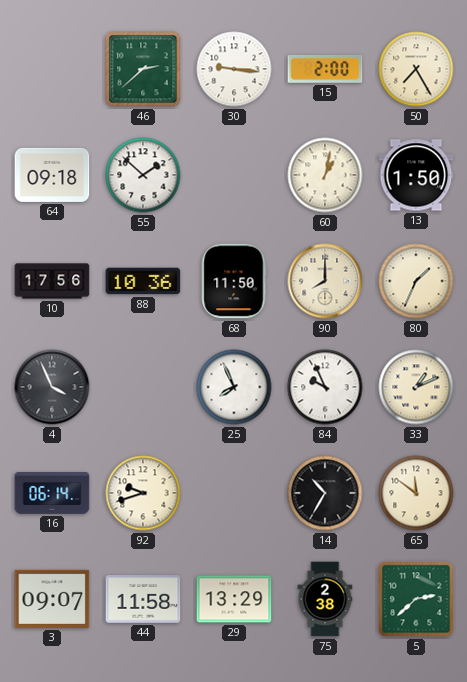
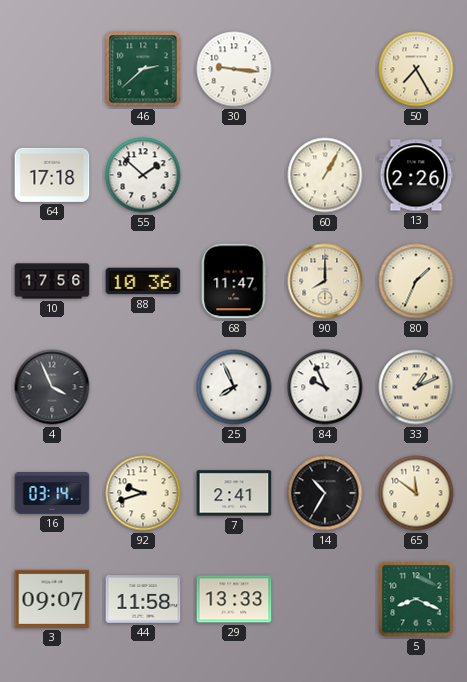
15: 2:00 -> none (325, 70)
64: 09:18 -> 17:18 (52, 175)
60: 1:02 -> 1:05 (325, 175)
13: 1:50 -> 2:26 (416, 175)
68: 11:50 -> 11:47 (234, 281)
16: 06:14 -> 03:14 (52, 494)
7: none -> 2:41 (234, 493)
29: 13:29 -> 13:33 (234, 599)
75: 2:38 -> none (325, 599)
5: 2:38 -> 8:19 (416, 599)
